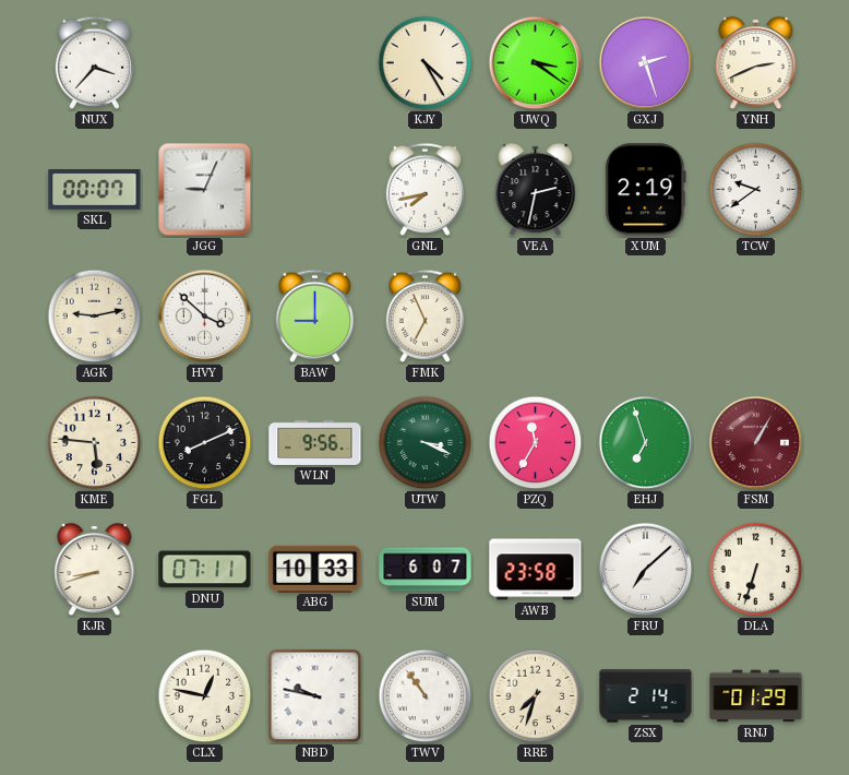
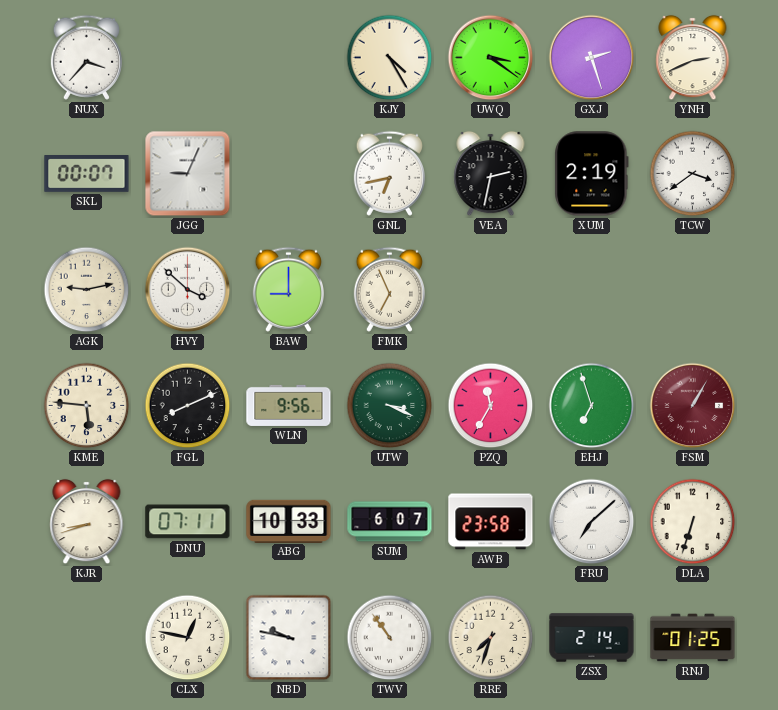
GNL: 7:43 -> 6:43 (389, 173)
TCW: 9:39 -> 3:39 (693, 174)
RNJ: 01:29 -> 01:25 (693, 638)
